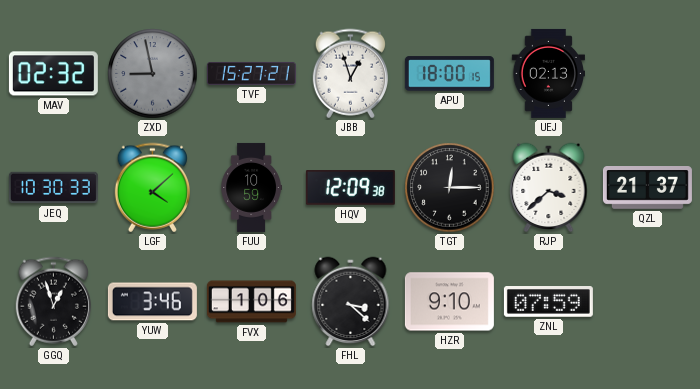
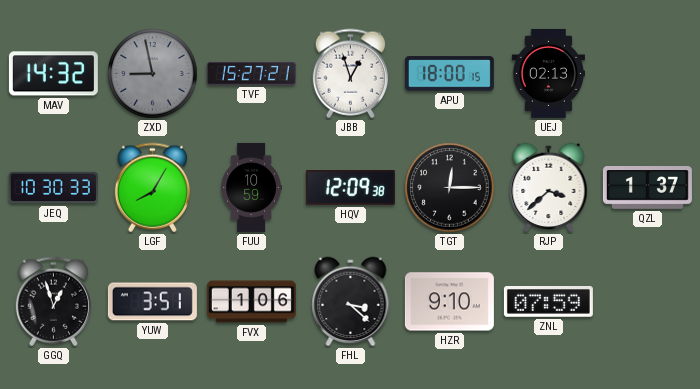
MAV: 02:32 -> 14:32 (53, 74)
LGF: 4:08 -> 8:05 (152, 188)
QZL: 21:37 -> 1:37 (647, 188)
YUW: 3:46 -> 3:51 (152, 302)
